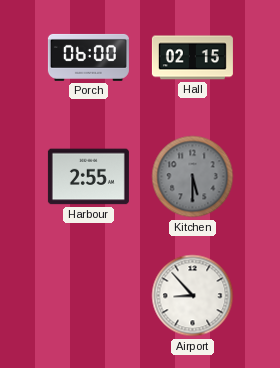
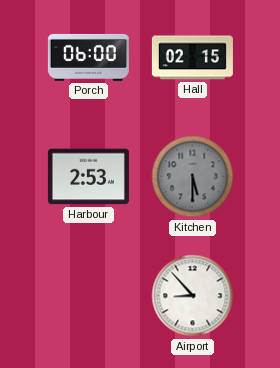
Harbour: 2:55 -> 2:53 (88, 177)
